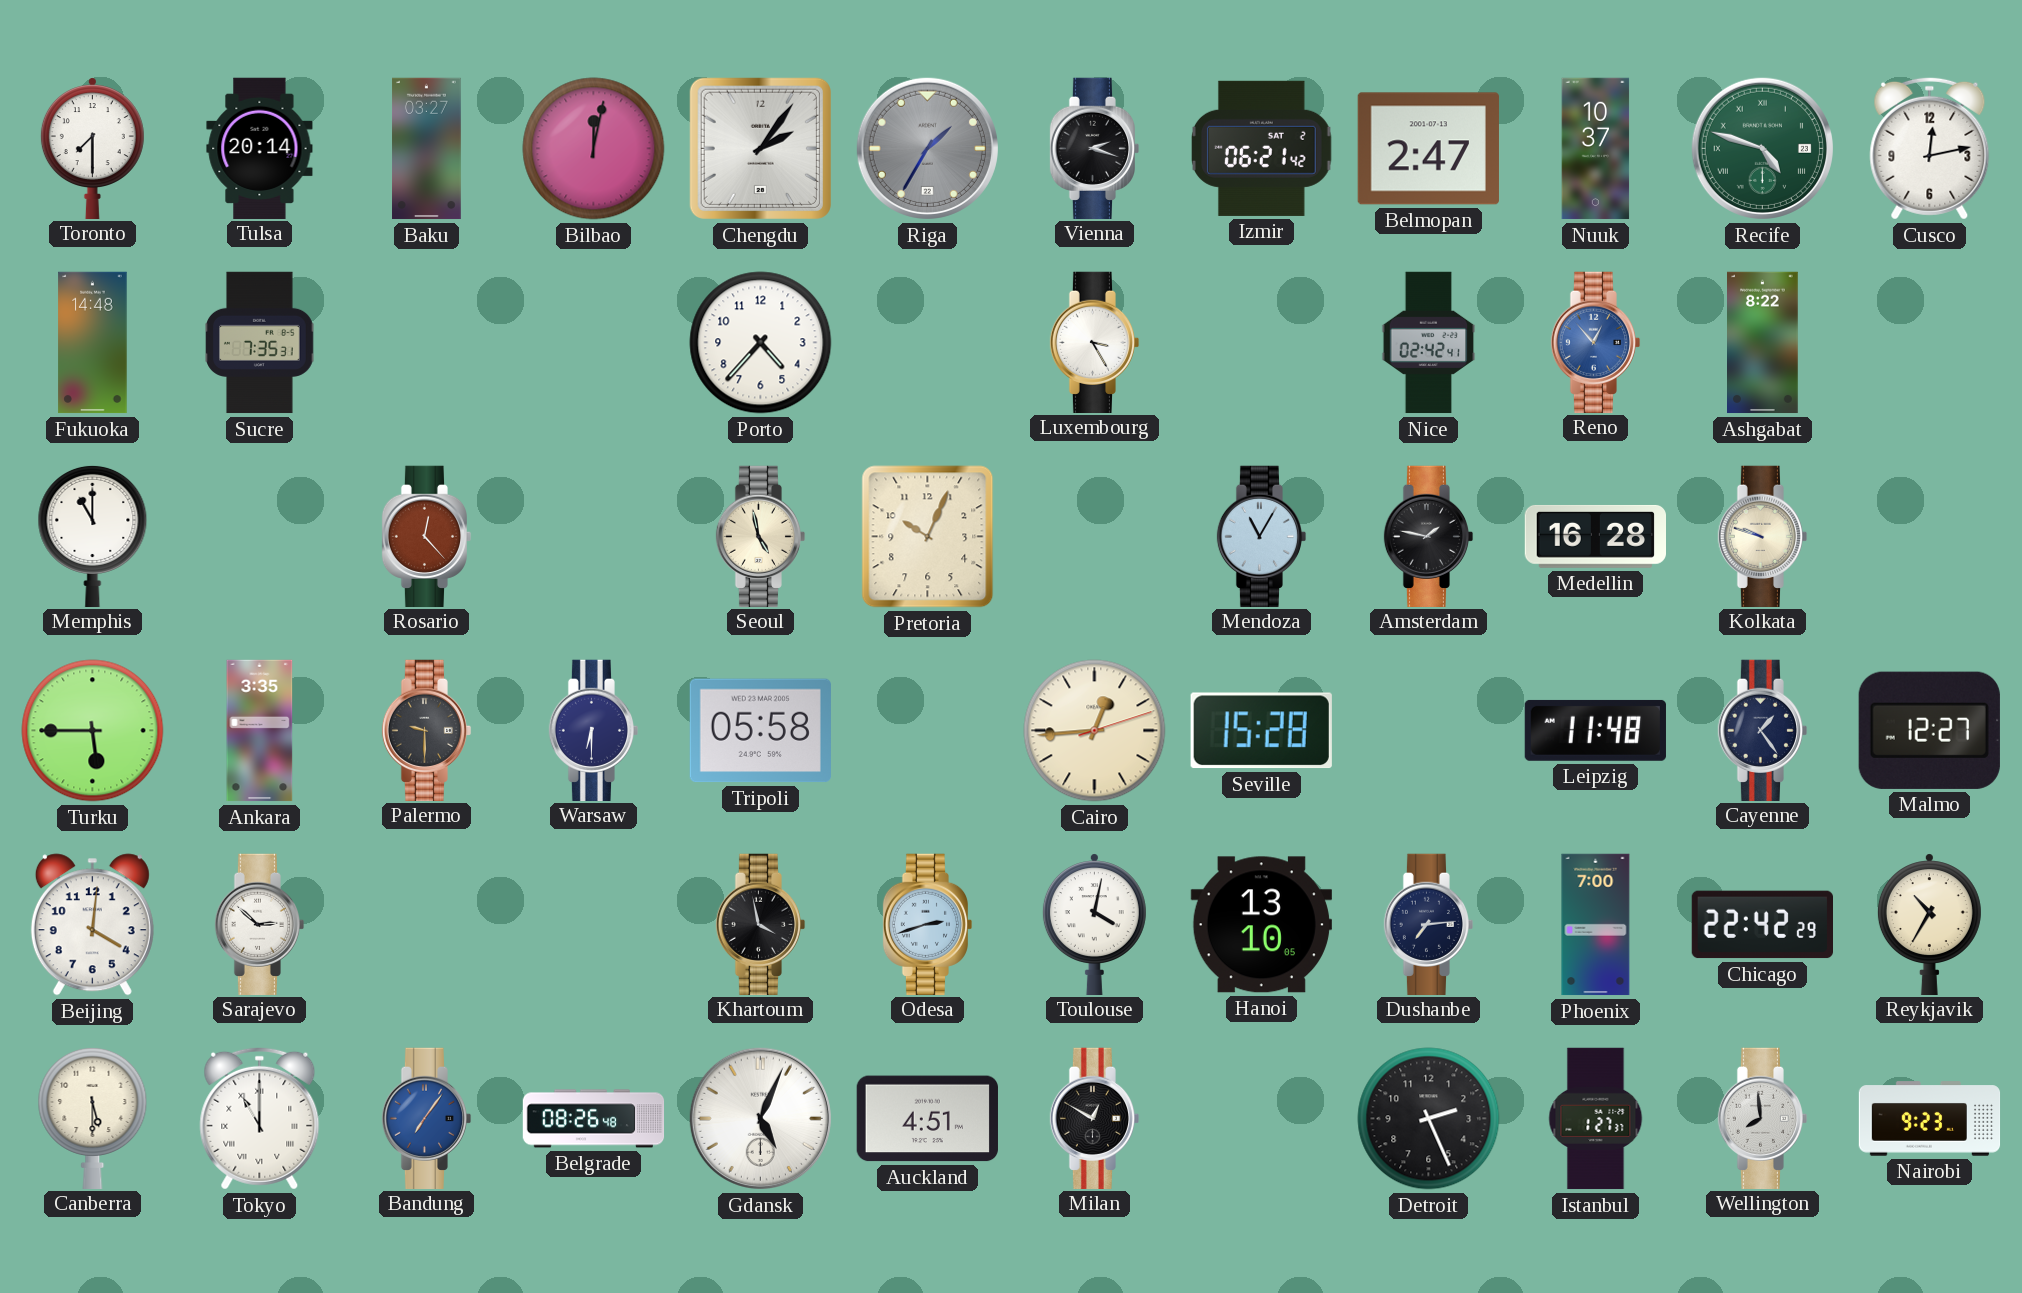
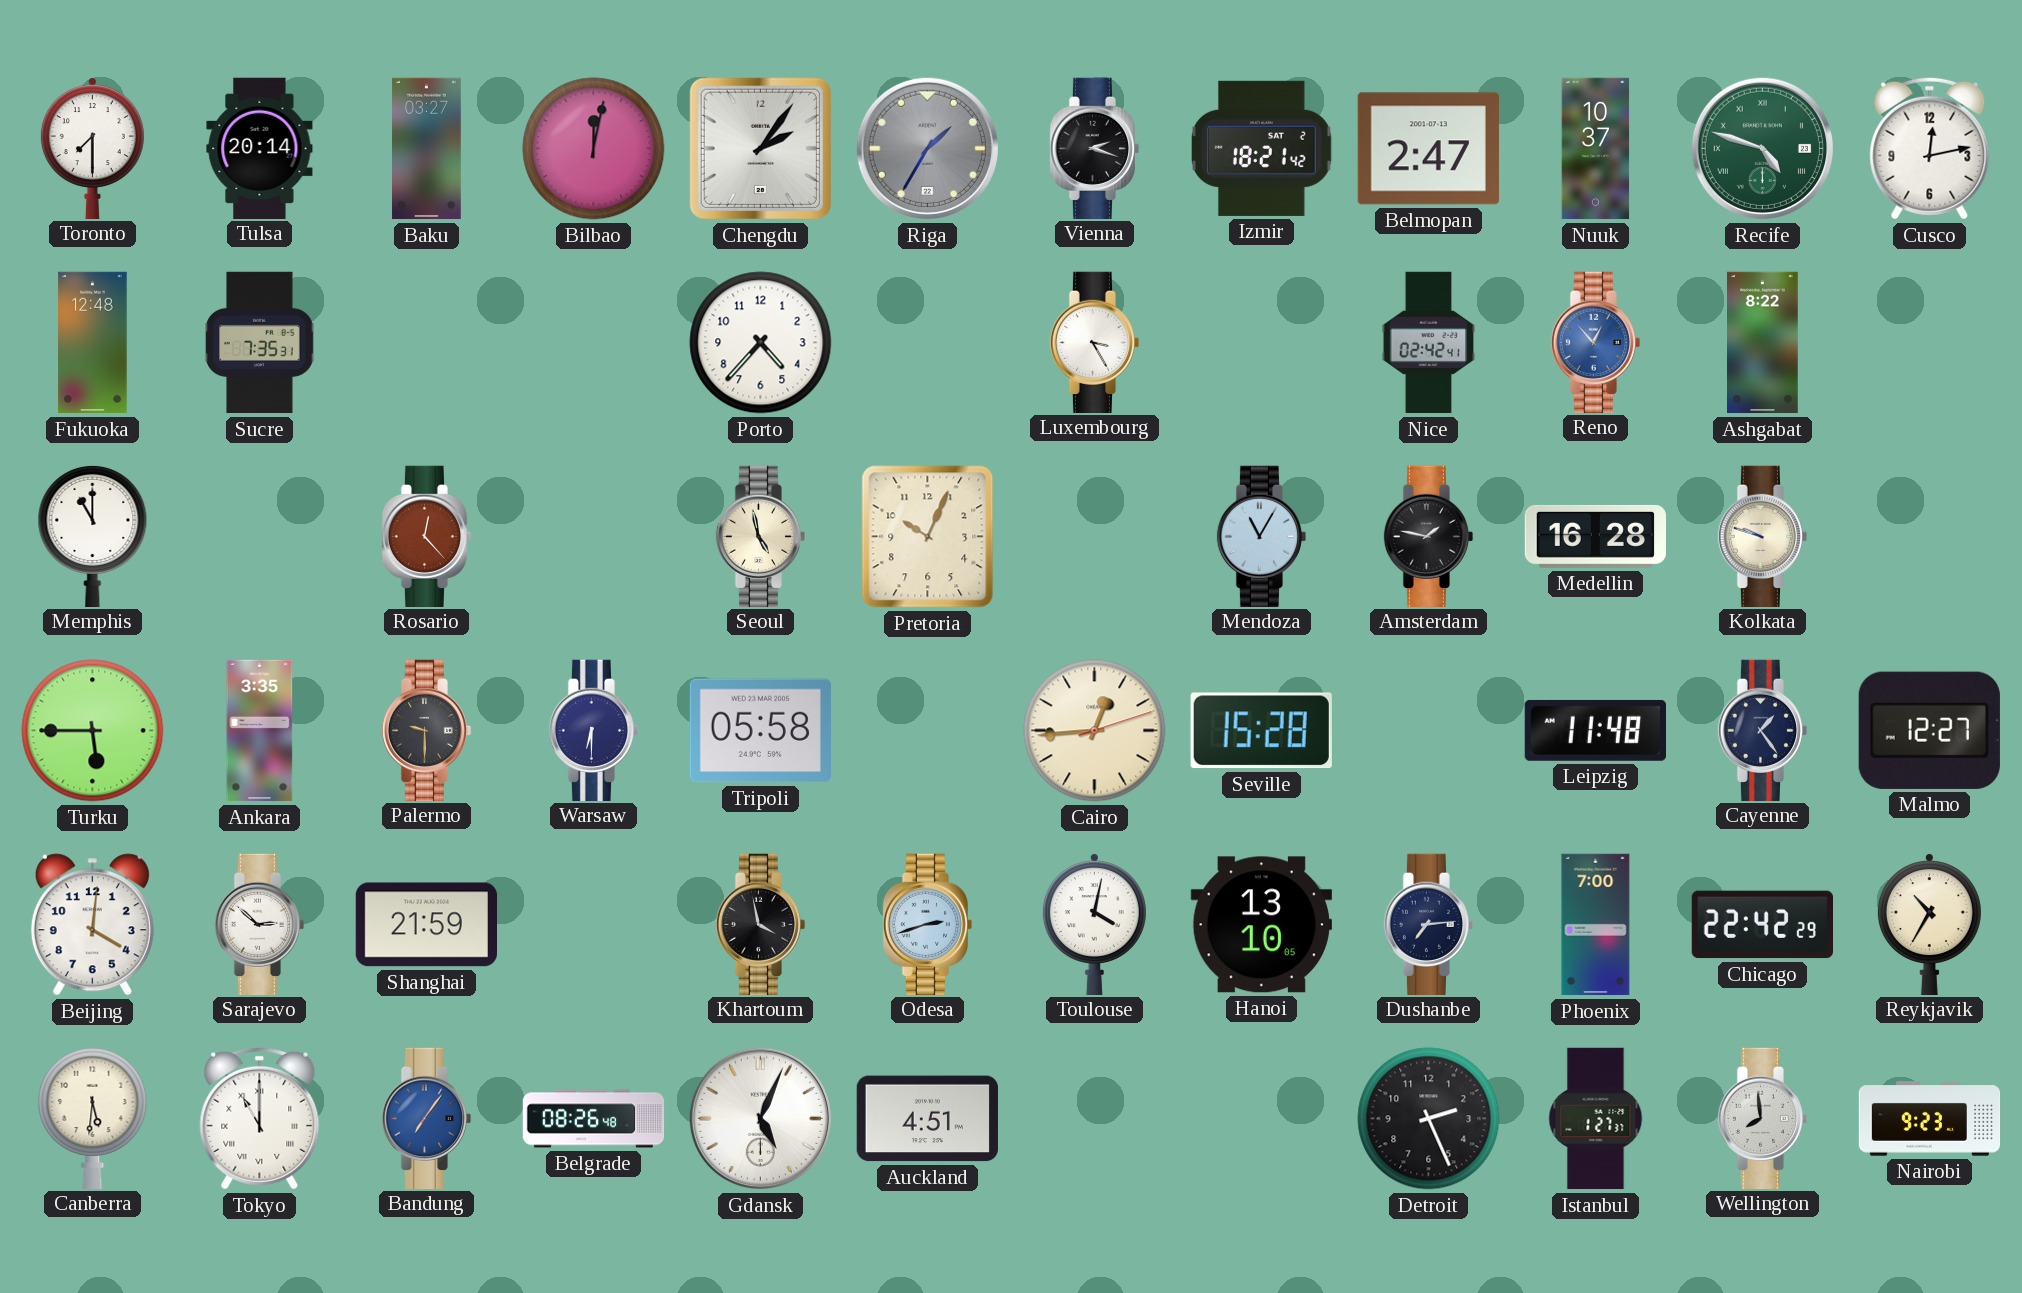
Izmir: 06:21 -> 18:21 (1262, 148)
Fukuoka: 14:48 -> 12:48 (93, 343)
Shanghai: none -> 21:59 (426, 925)
Canberra: 5:30 -> 5:31 (93, 1117)
Milan: 12:50 -> none (1095, 1118)
